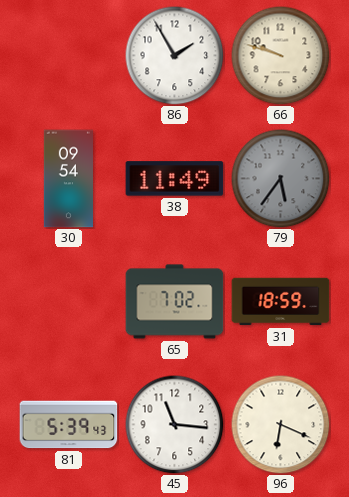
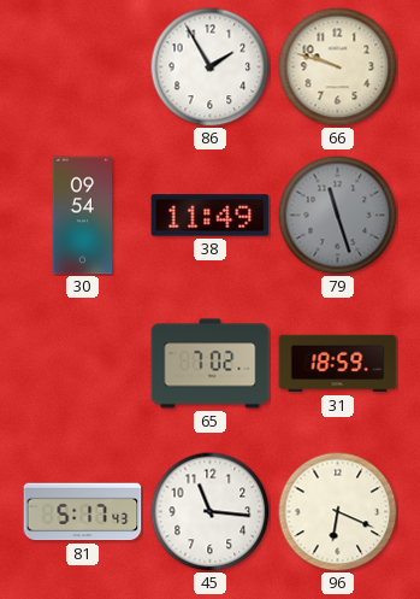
79: 5:36 -> 11:27 (338, 216)
81: 5:39 -> 5:17 (83, 512)
